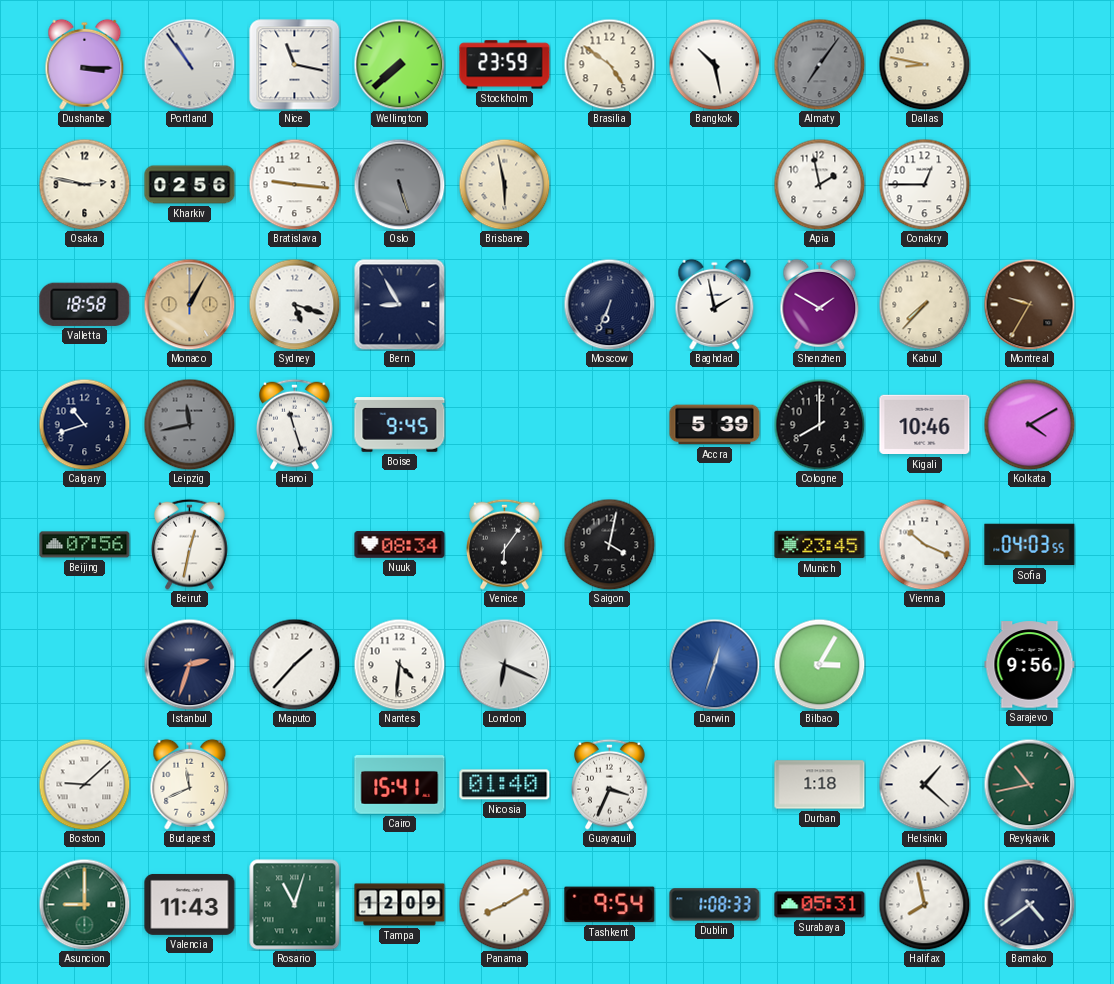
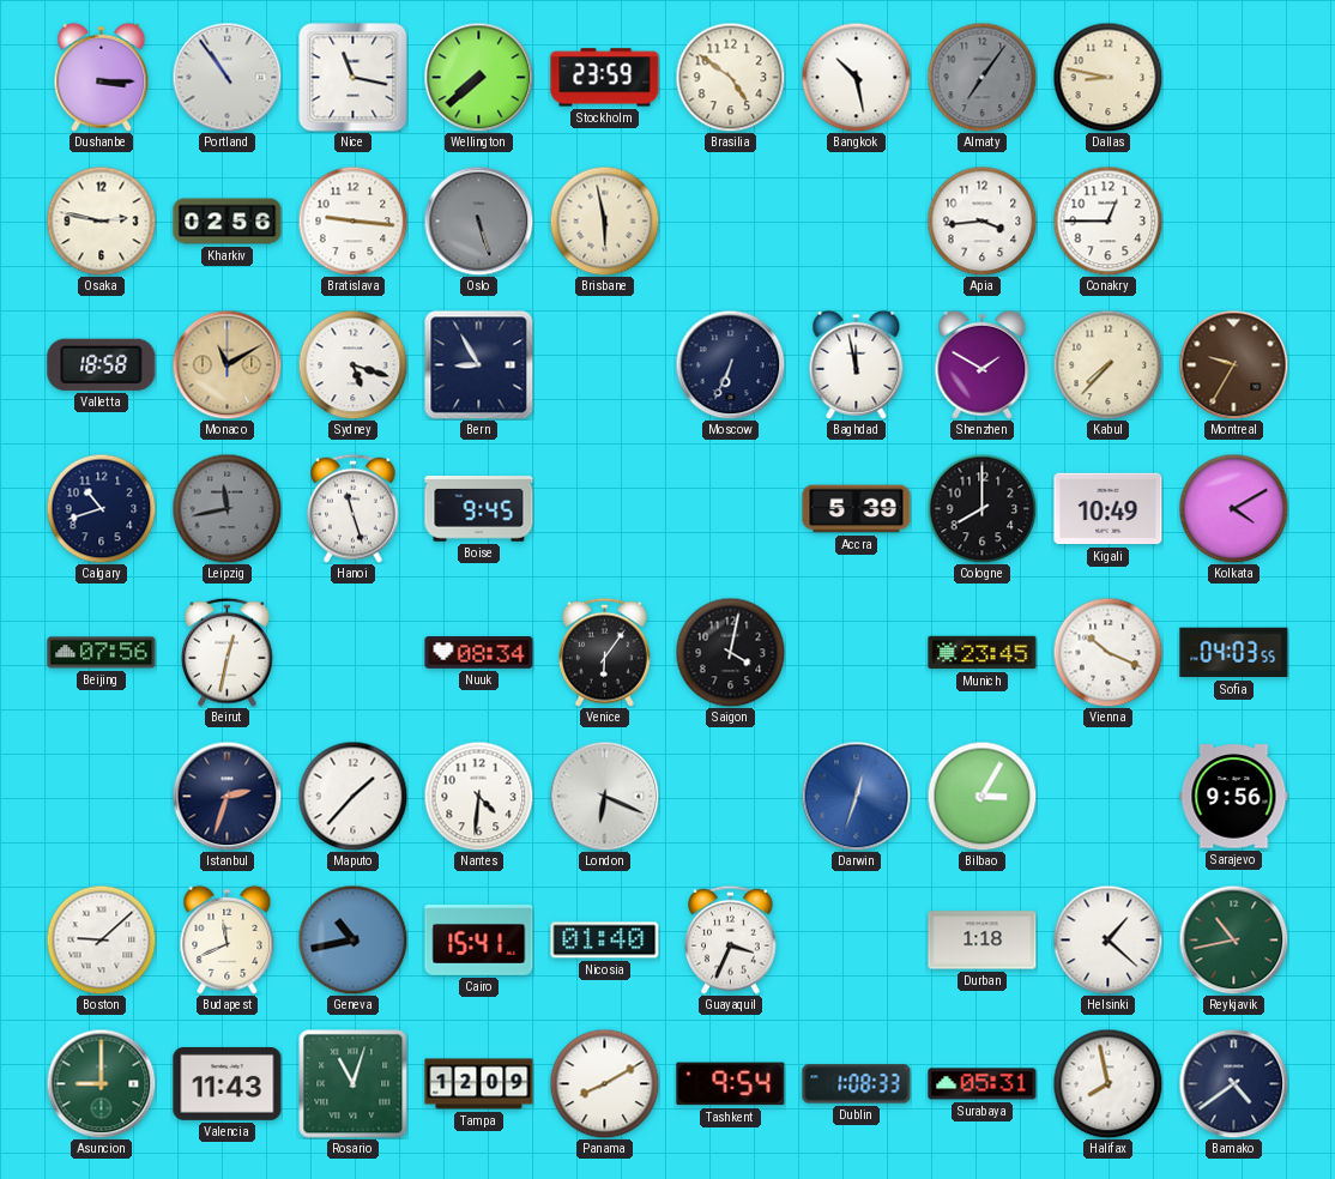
Apia: 1:58 -> 3:44 (981, 220)
Monaco: 1:05 -> 11:10 (226, 364)
Baghdad: 1:58 -> 11:58 (857, 364)
Kigali: 10:46 -> 10:49 (1109, 509)
Geneva: none -> 10:43 (352, 939)
